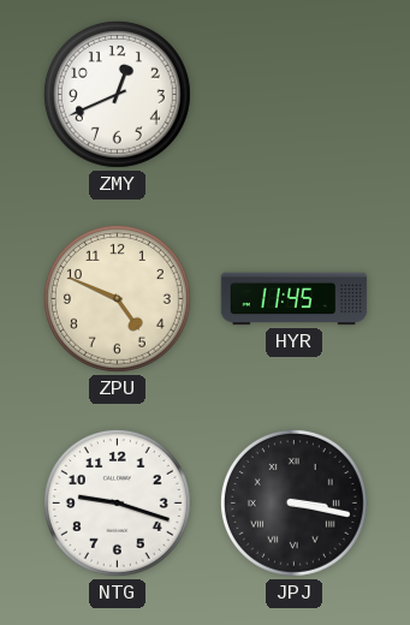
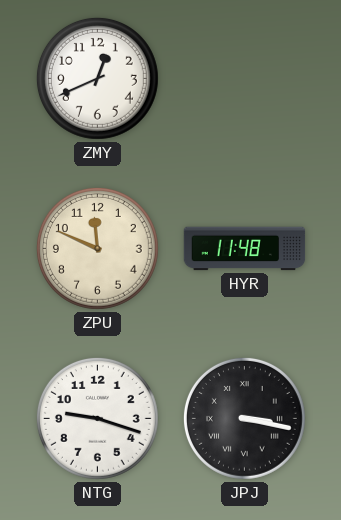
ZPU: 4:49 -> 11:49 (97, 248)
HYR: 11:45 -> 11:48 (245, 249)
